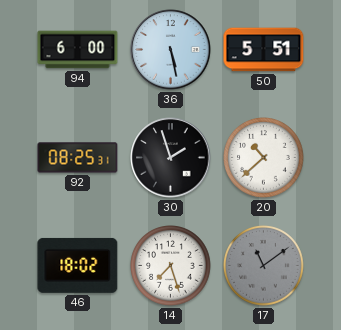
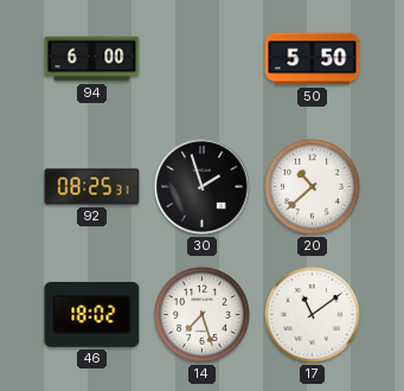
36: 5:28 -> none (171, 50)
50: 5:51 -> 5:50 (313, 59)
17 dial: grey -> white (313, 315)
